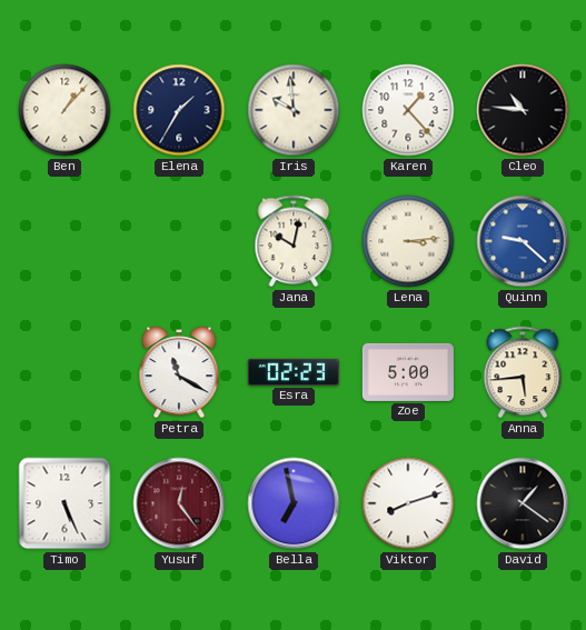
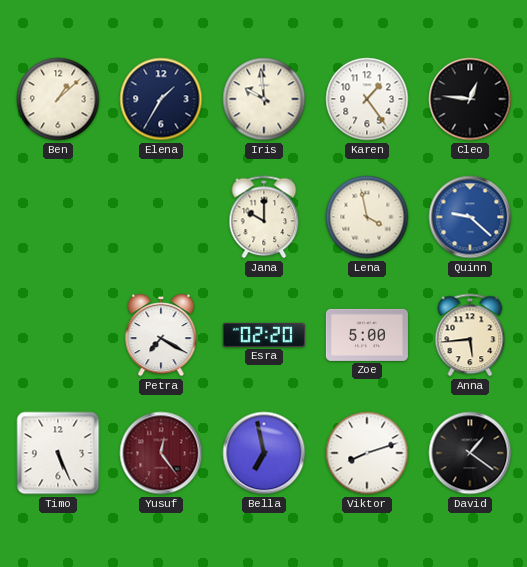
Ben: 1:07 -> 1:08 (58, 99)
Karen: 1:23 -> 1:24 (367, 99)
Cleo: 10:46 -> 12:46 (470, 99)
Jana: 10:02 -> 10:00 (264, 217)
Lena: 3:14 -> 3:58 (367, 217)
Petra: 11:20 -> 7:20 (161, 335)
Esra: 02:23 -> 02:20 (264, 335)
